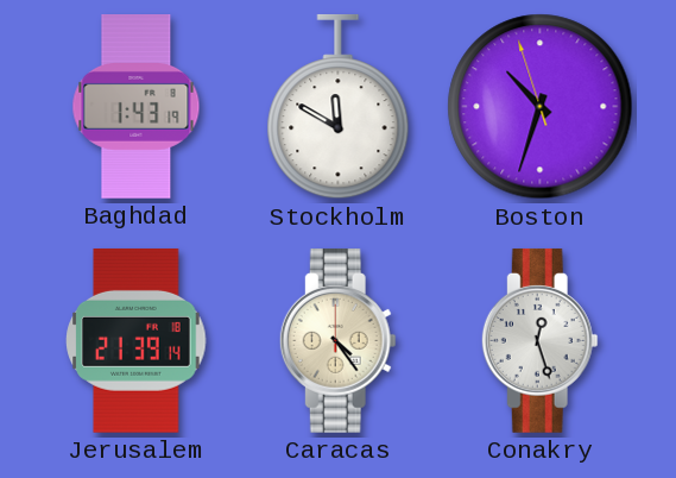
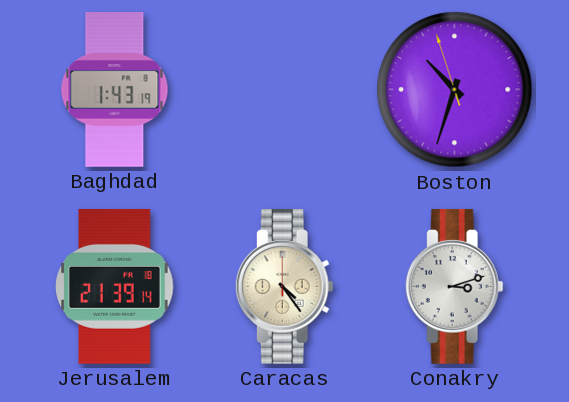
Stockholm: 11:50 -> none (339, 107)
Conakry: 12:27 -> 3:12 (454, 287)
